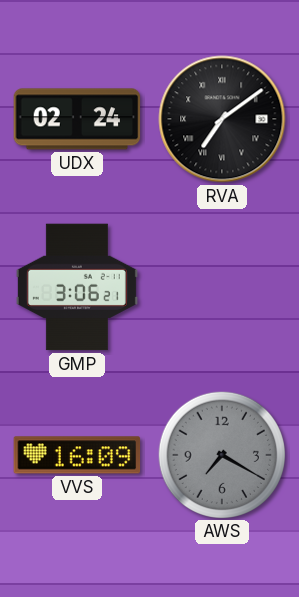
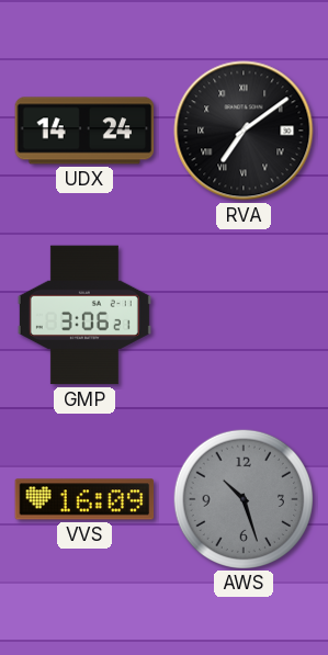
UDX: 02:24 -> 14:24 (84, 131)
AWS: 7:20 -> 10:27 (242, 498)
